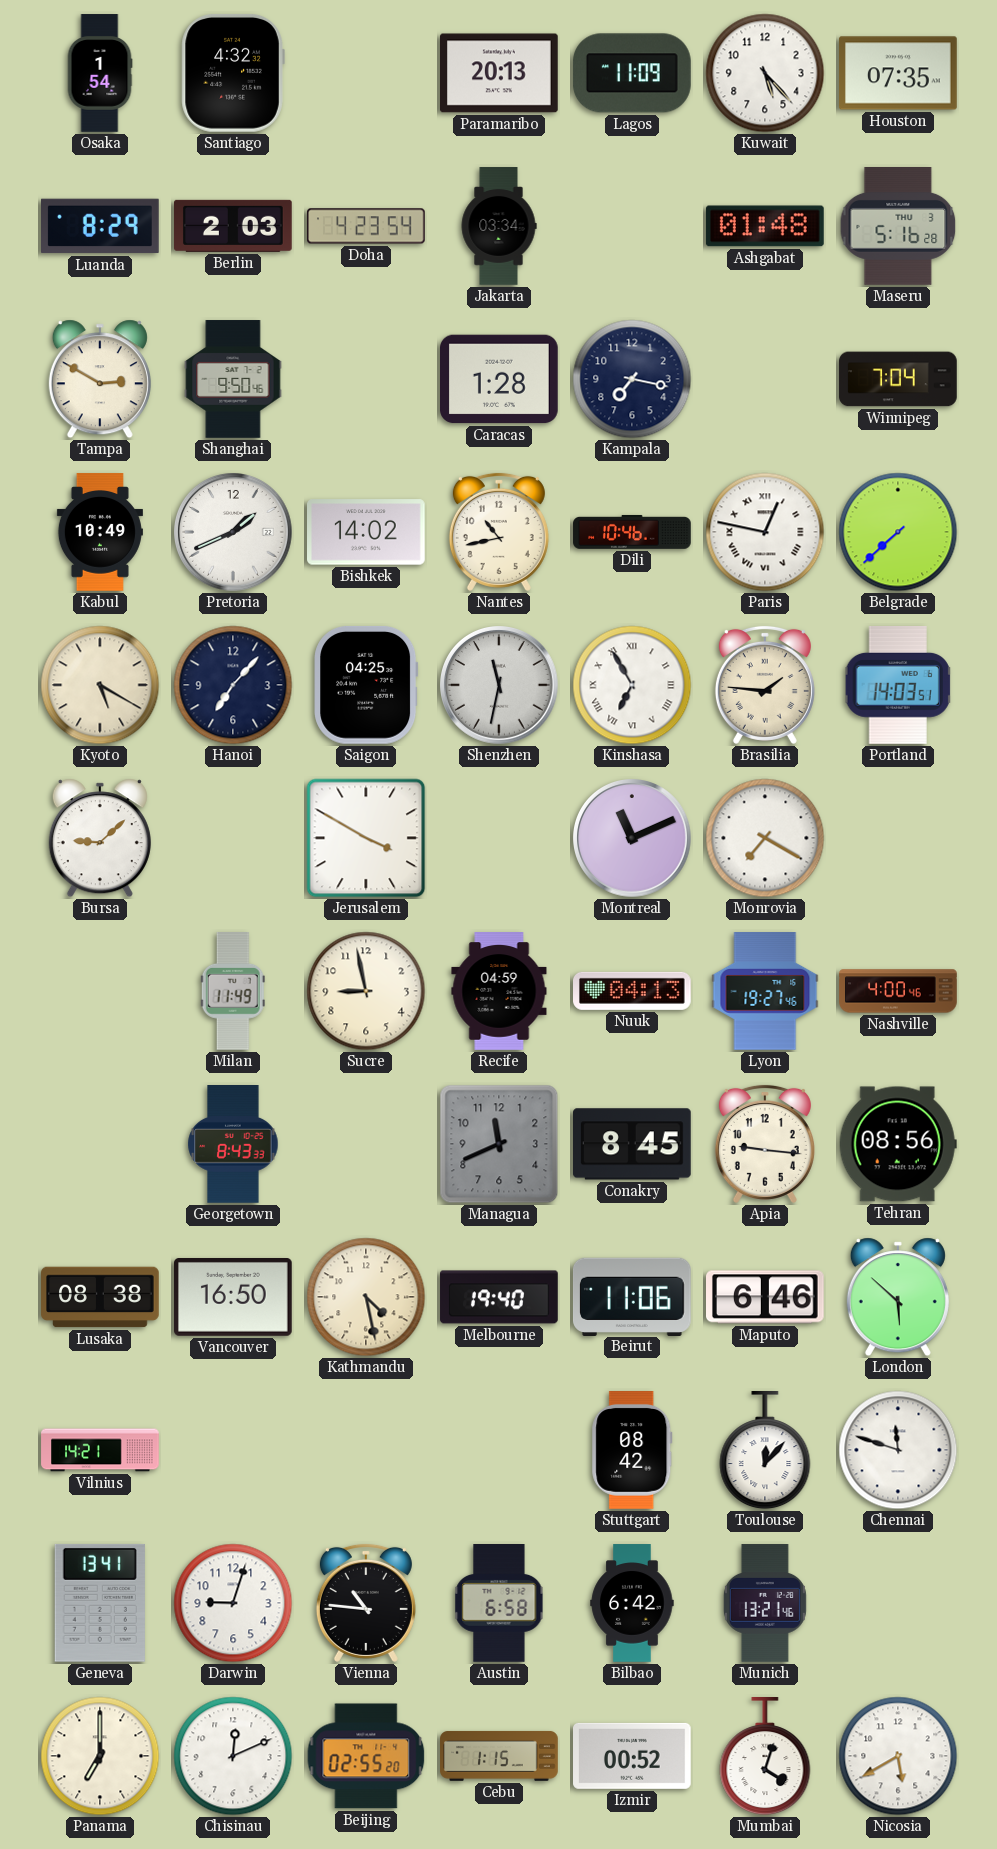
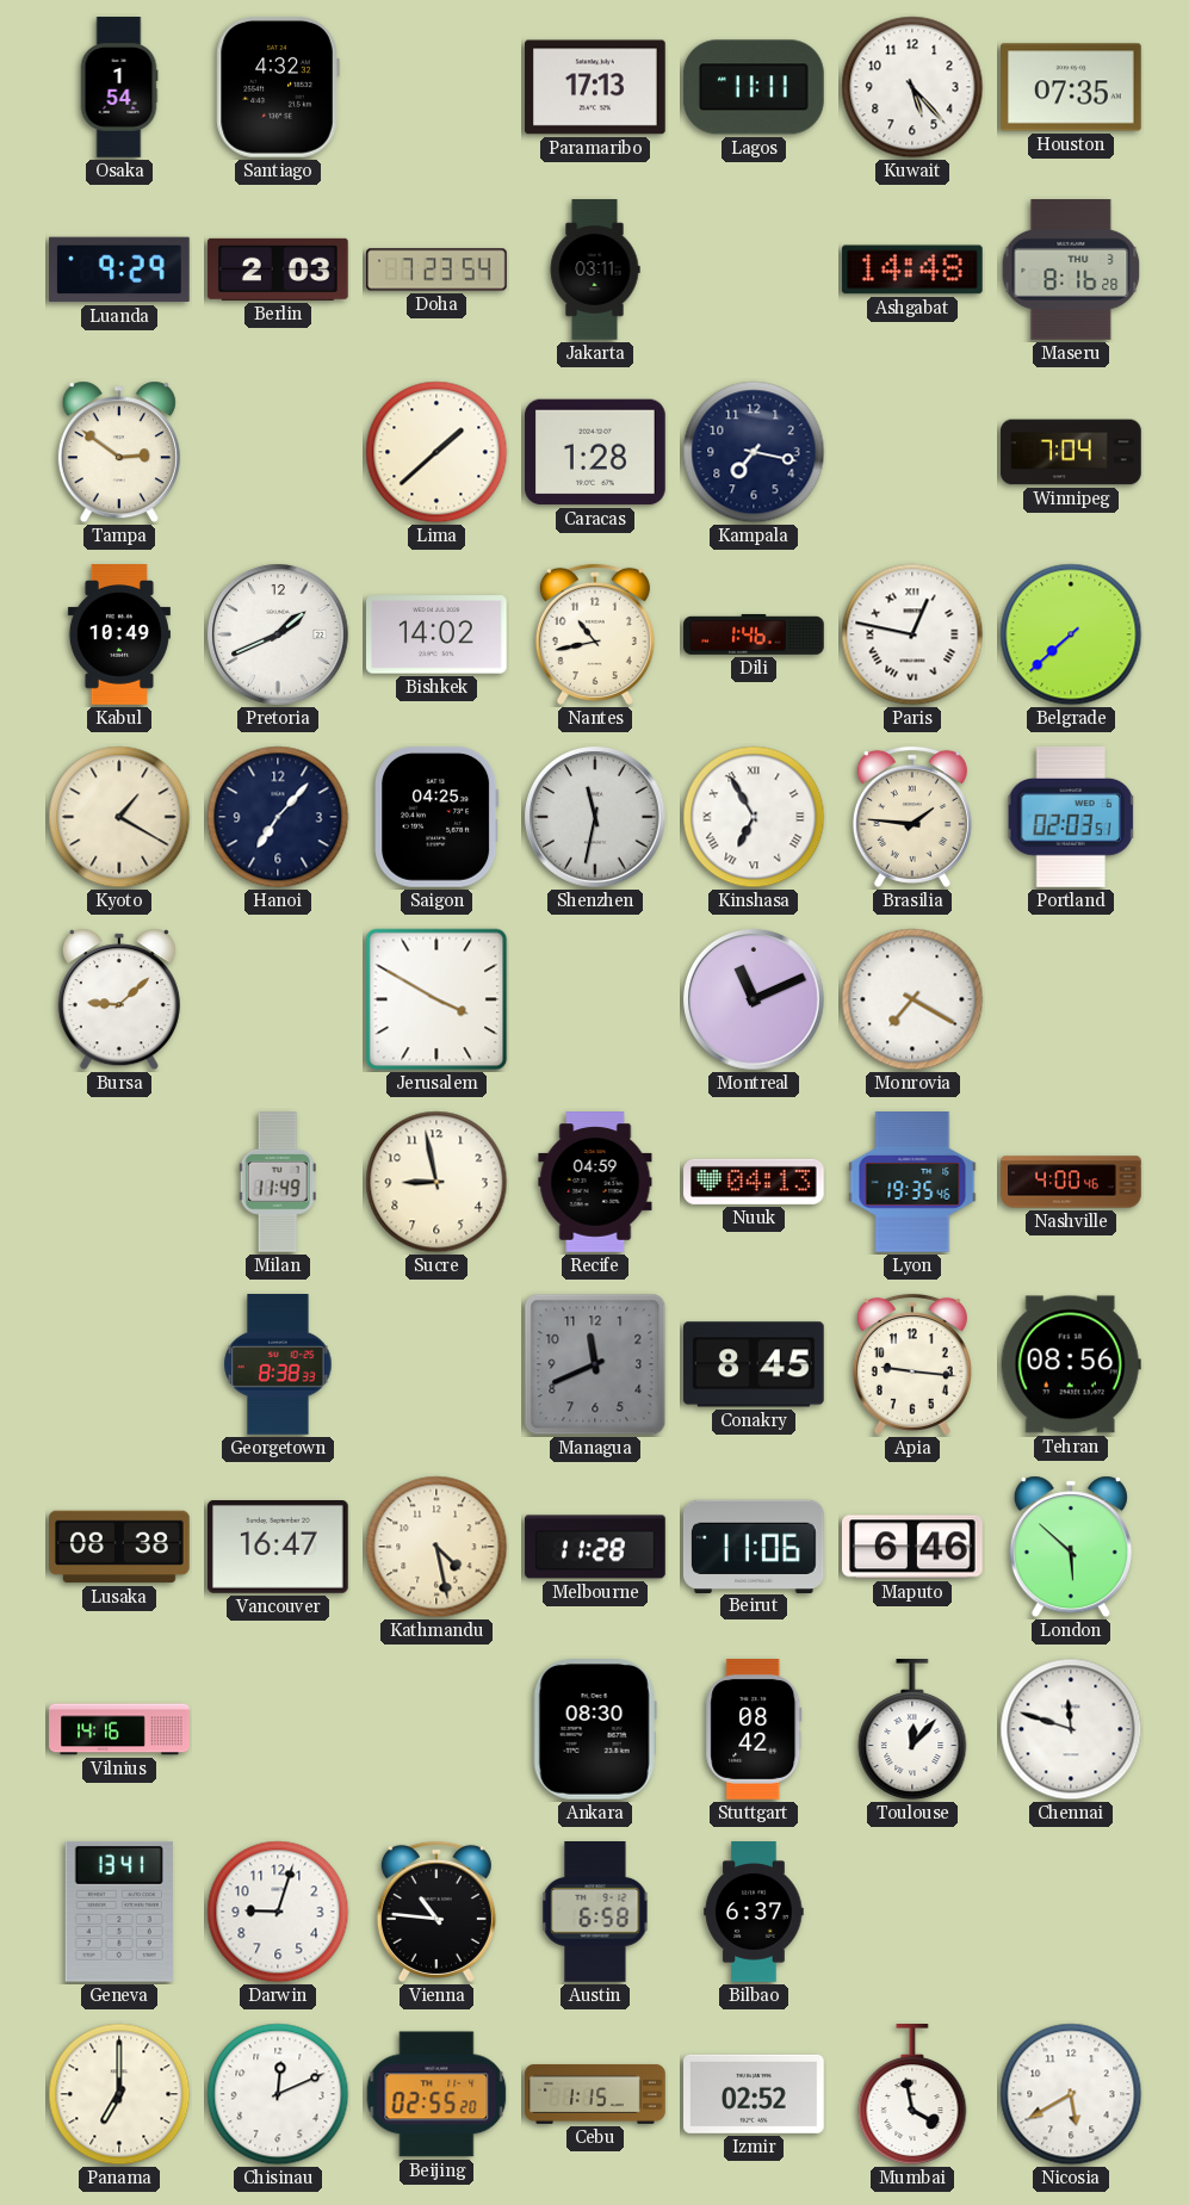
Paramaribo: 20:13 -> 17:13 (596, 87)
Lagos: 11:09 -> 11:11 (754, 87)
Luanda: 8:29 -> 9:29 (120, 270)
Doha: 4:23 -> 7:23 (438, 270)
Jakarta: 03:34 -> 03:11 (595, 270)
Ashgabat: 01:48 -> 14:48 (912, 270)
Maseru: 5:16 -> 8:16 (1071, 271)
Tampa: 2:50 -> 2:51 (119, 452)
Shanghai: 9:50 -> none (233, 379)
Lima: none -> 1:38 (436, 452)
Dili: 10:46 -> 1:46 (754, 634)
Kyoto: 5:20 -> 1:20 (119, 817)
Portland: 14:03 -> 02:03 (1071, 818)
Lyon: 19:27 -> 19:35 (912, 1182)
Georgetown: 8:43 -> 8:38 (278, 1365)
Vancouver: 16:50 -> 16:47 (279, 1548)
Melbourne: 19:40 -> 11:28 (595, 1547)
Vilnius: 14:21 -> 14:16 (119, 1729)
Ankara: none -> 08:30 (595, 1730)
Bilbao: 6:42 -> 6:37 (754, 1912)
Munich: 13:21 -> none (765, 1603)
Izmir: 00:52 -> 02:52 (755, 2094)
Mumbai: 4:03 -> 3:58 (912, 2095)
